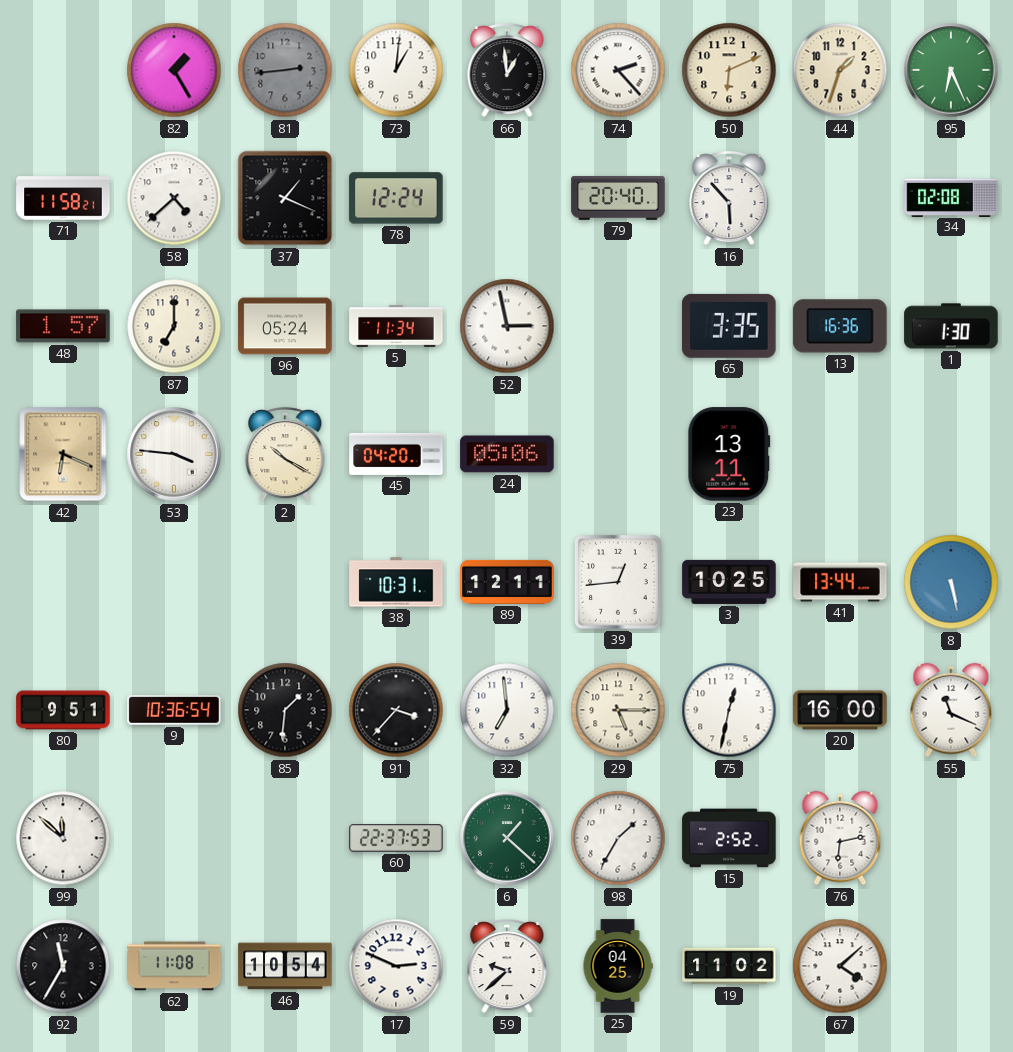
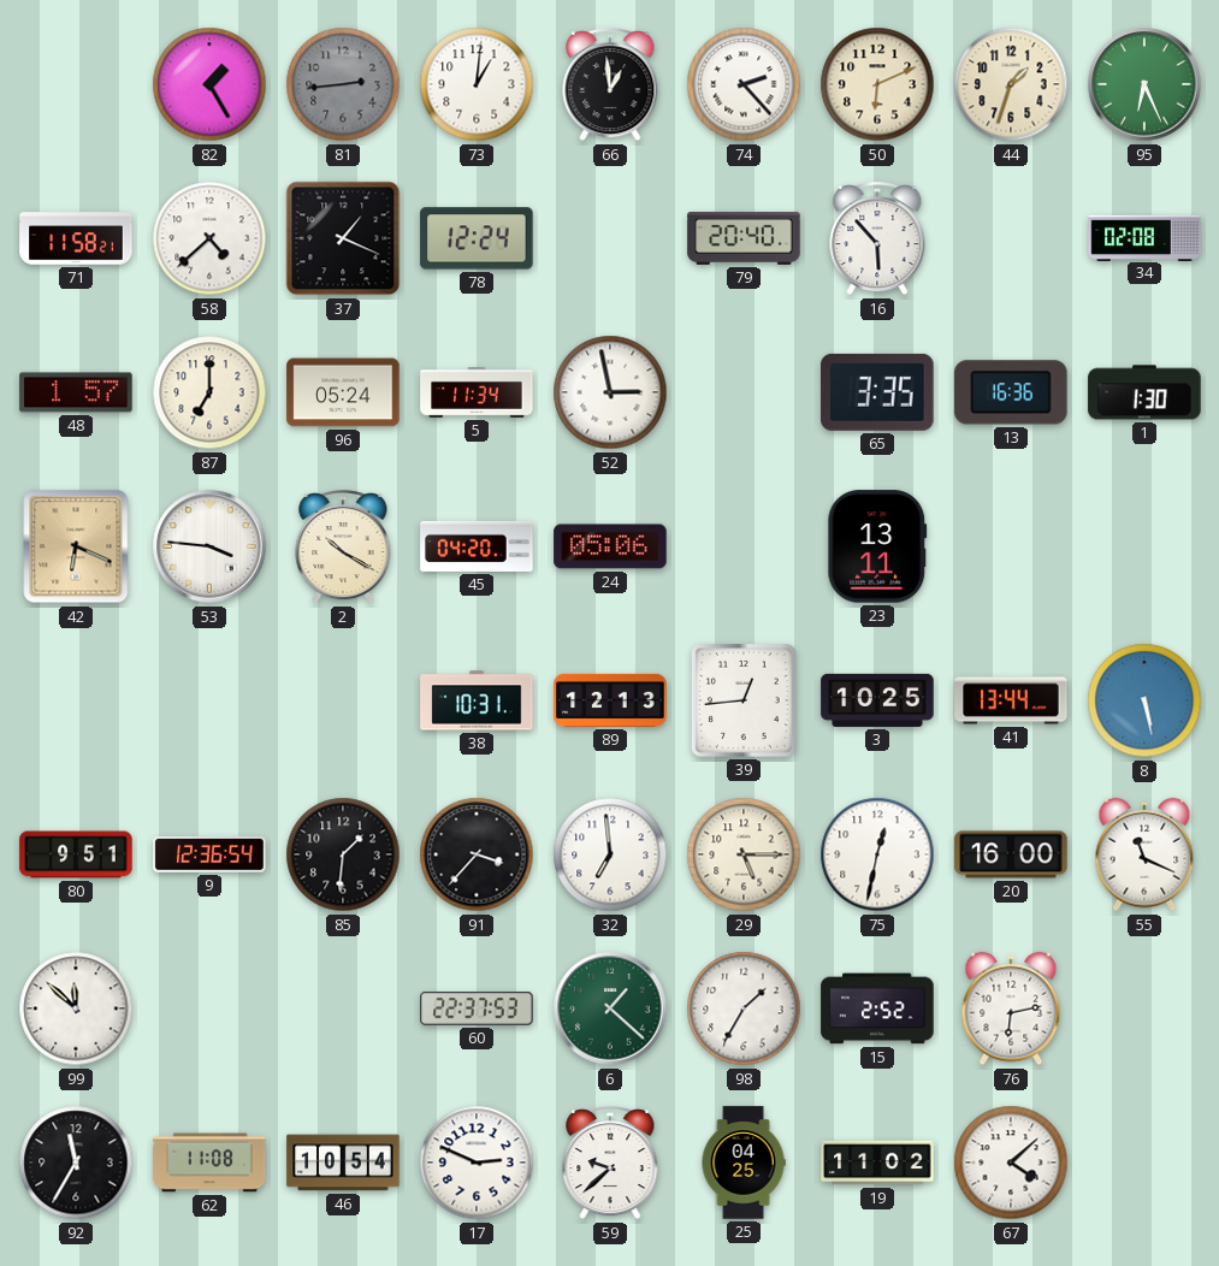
89: 12:11 -> 12:13 (610, 700)
9: 10:36 -> 12:36 (209, 854)
